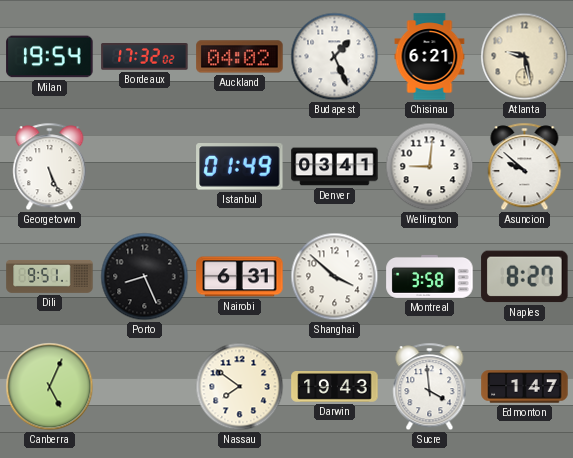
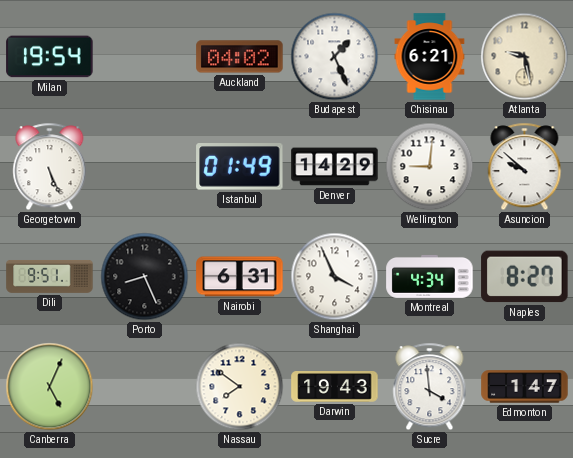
Bordeaux: 17:32 -> none (145, 57)
Denver: 03:41 -> 14:29 (335, 167)
Shanghai: 3:52 -> 3:56 (335, 277)
Montreal: 3:58 -> 4:34 (430, 276)
